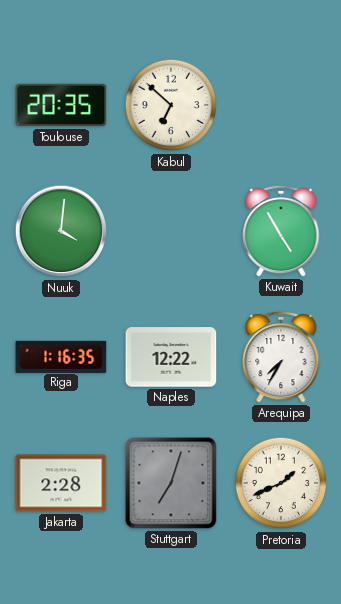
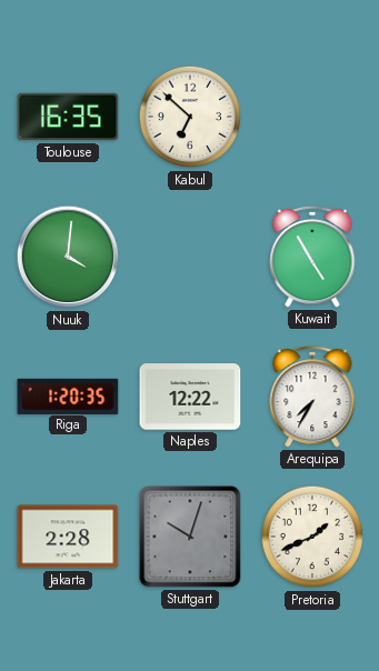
Toulouse: 20:35 -> 16:35 (68, 117)
Riga: 1:16 -> 1:20 (68, 395)
Stuttgart: 7:03 -> 10:03 (190, 537)
